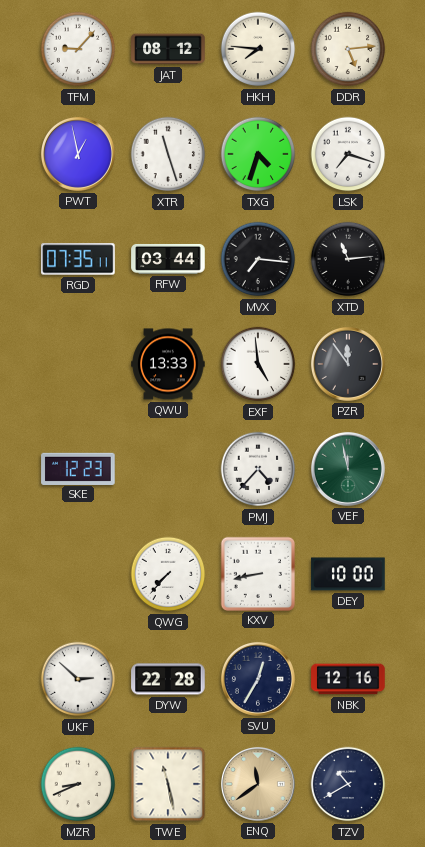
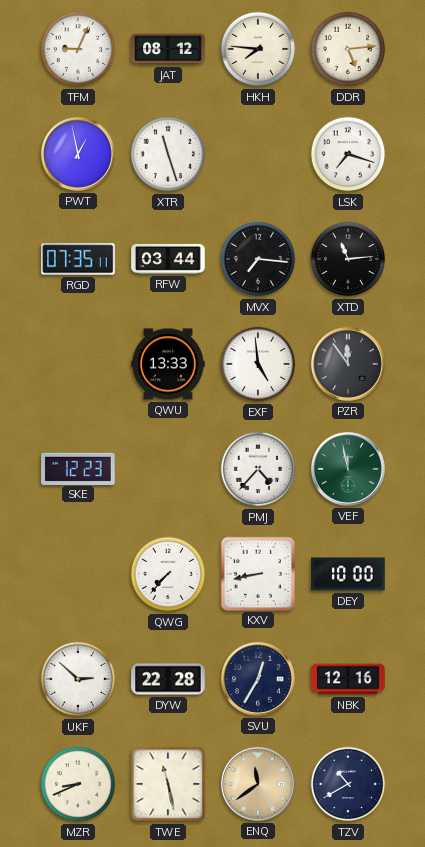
TFM: 9:07 -> 9:04 (78, 49)
TXG: 4:33 -> none (258, 154)
